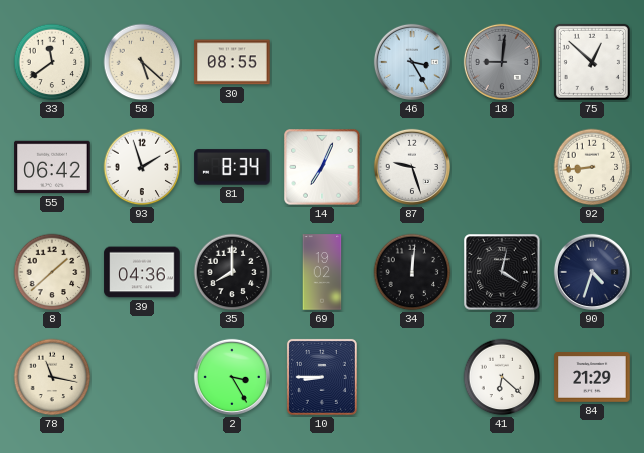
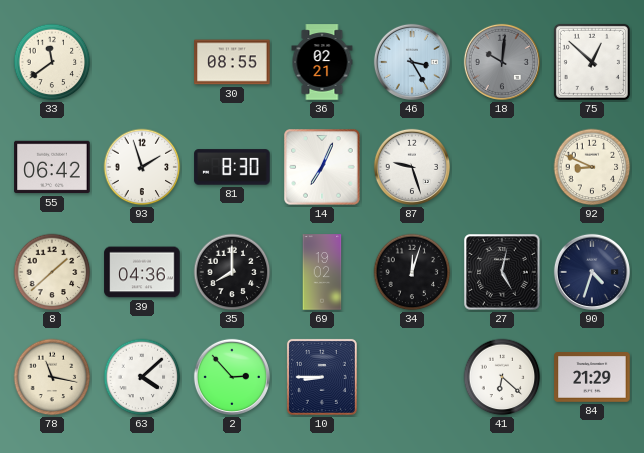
58: 5:22 -> none (142, 62)
36: none -> 02:21 (322, 62)
18: 9:01 -> 10:01 (502, 62)
81: 8:34 -> 8:30 (232, 167)
92: 8:44 -> 8:49 (592, 167)
34: 12:01 -> 12:03 (412, 272)
27: 4:02 -> 5:02 (502, 272)
63: none -> 4:08 (142, 377)
2: 3:25 -> 2:53 (232, 377)
